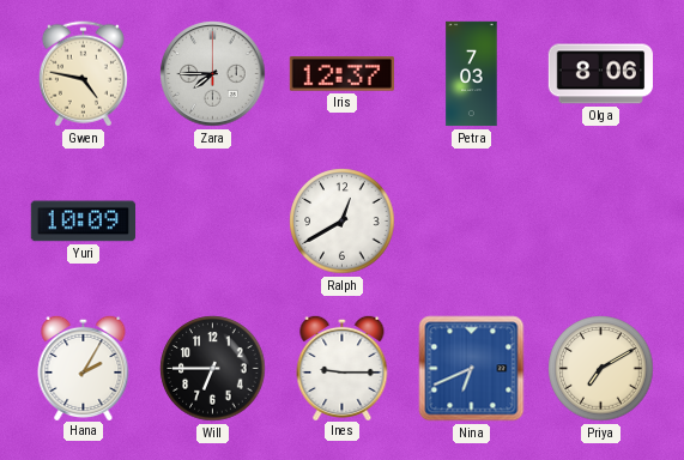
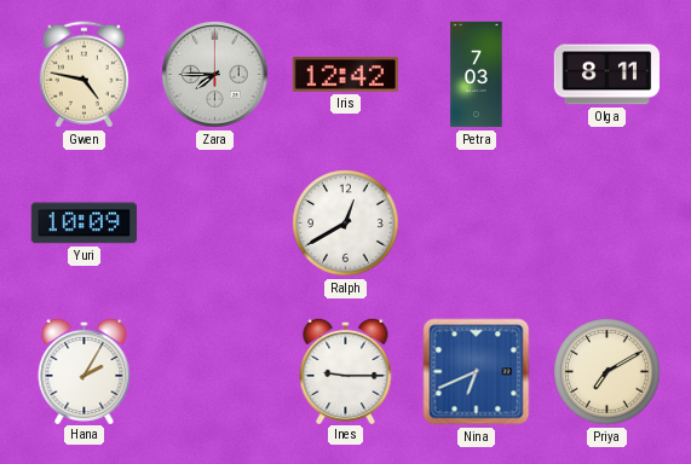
Iris: 12:37 -> 12:42 (345, 75)
Olga: 8:06 -> 8:11 (606, 75)
Will: 6:45 -> none (213, 369)
